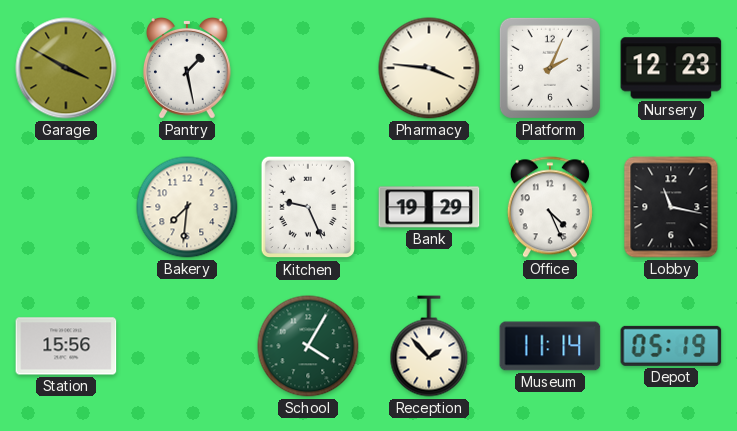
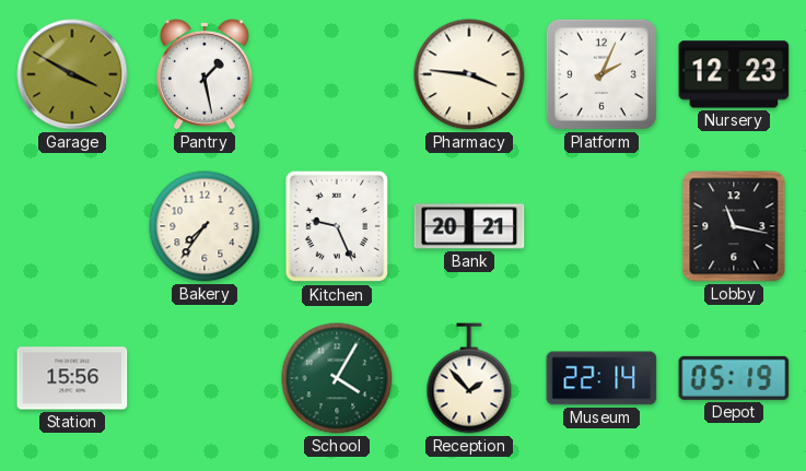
Bakery: 7:31 -> 7:36 (205, 226)
Bank: 19:29 -> 20:21 (469, 226)
Office: 4:26 -> none (550, 207)
Museum: 11:14 -> 22:14 (601, 378)
